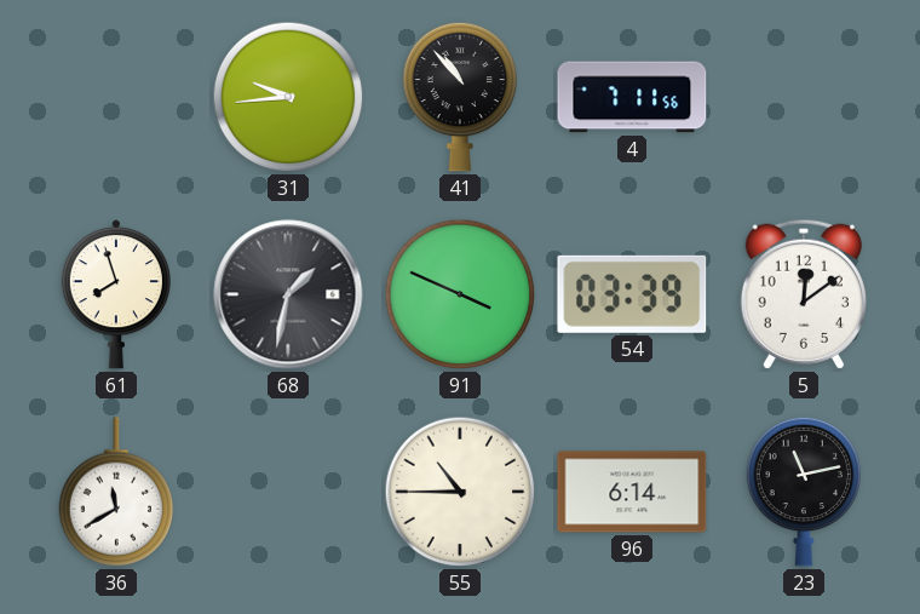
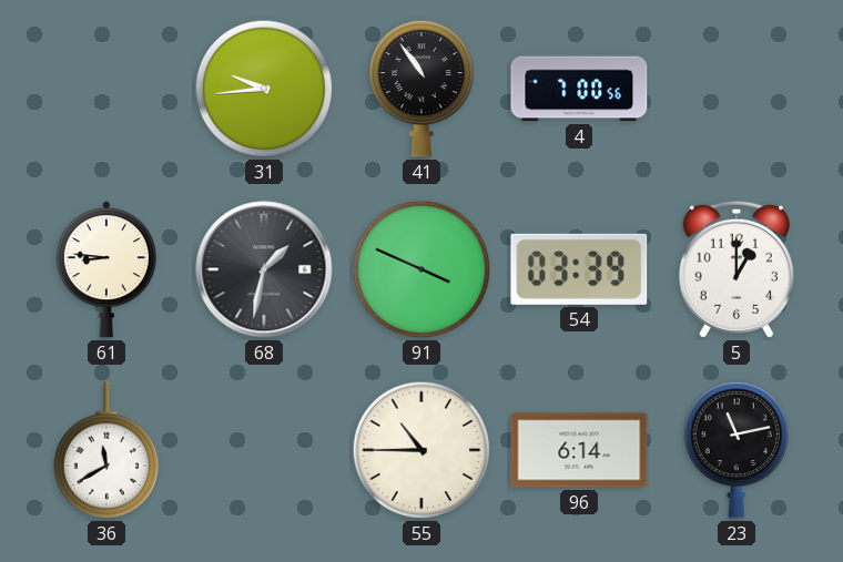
41: 10:53 -> 10:54 (420, 89)
4: 7:11 -> 7:00 (579, 89)
61: 7:57 -> 8:46 (106, 269)
5: 12:09 -> 1:00 (737, 269)
